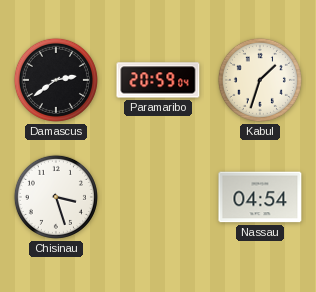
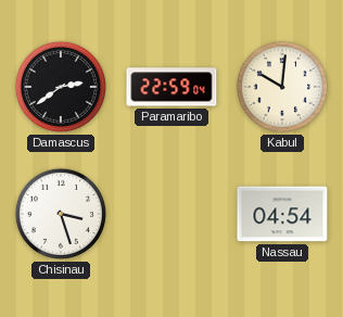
Paramaribo: 20:59 -> 22:59 (171, 87)
Kabul: 1:33 -> 10:01 (282, 87)
